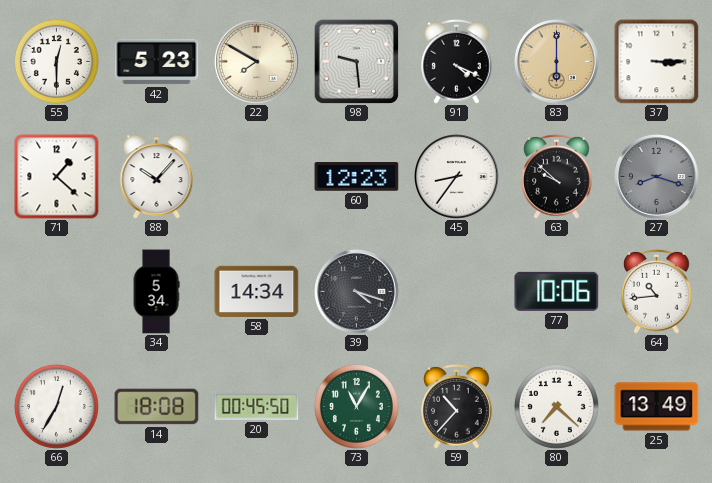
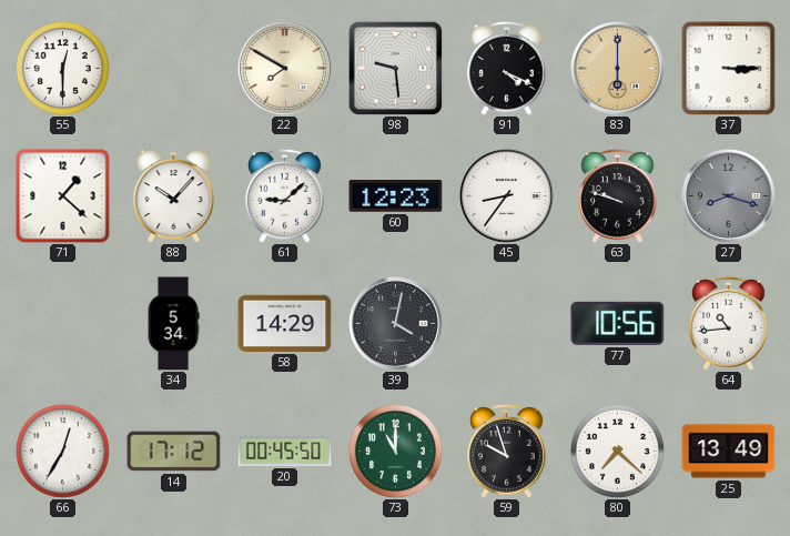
42: 5:23 -> none (157, 62)
61: none -> 9:08 (285, 195)
63: 9:52 -> 9:48 (618, 195)
58: 14:34 -> 14:29 (285, 323)
39: 4:18 -> 4:02 (396, 324)
77: 10:06 -> 10:56 (618, 323)
14: 18:08 -> 17:12 (174, 452)
73: 11:05 -> 11:00 (395, 451)
59: 10:37 -> 9:57 (507, 451)
